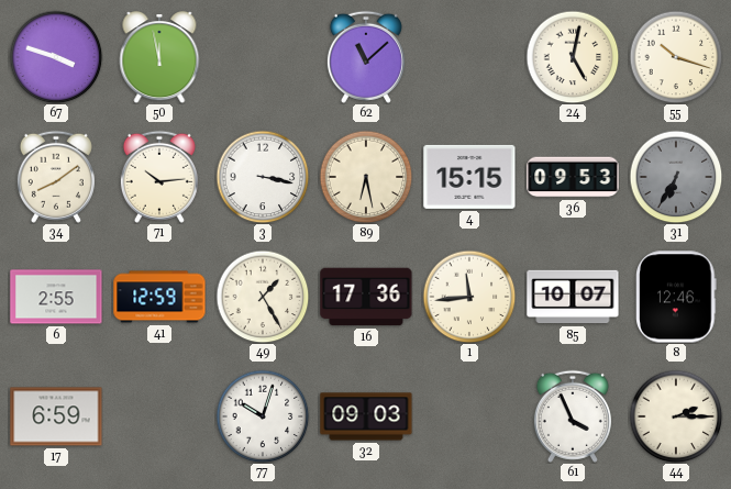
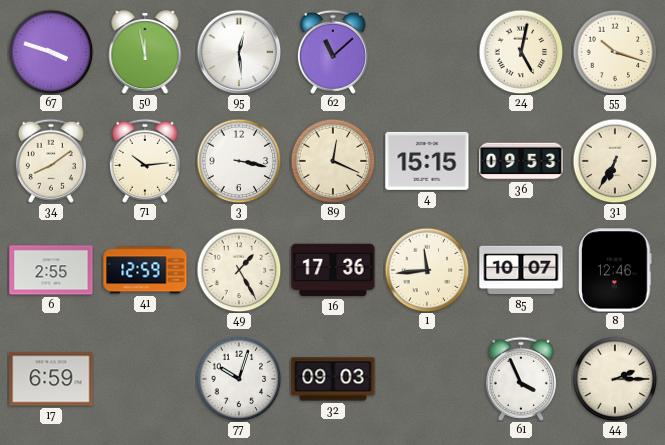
95: none -> 12:29 (239, 52)
89: 6:28 -> 12:19 (333, 161)
31 dial: grey -> cream (615, 161)
